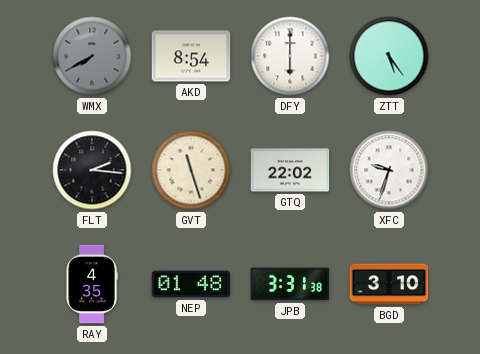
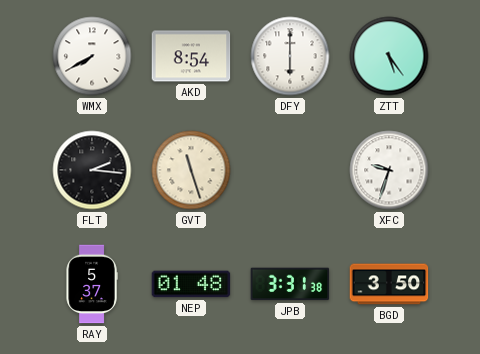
WMX dial: grey -> white (92, 56)
GTQ: 22:02 -> none (290, 170)
RAY: 4:35 -> 5:37 (92, 284)
BGD: 3:10 -> 3:50 (389, 284)
